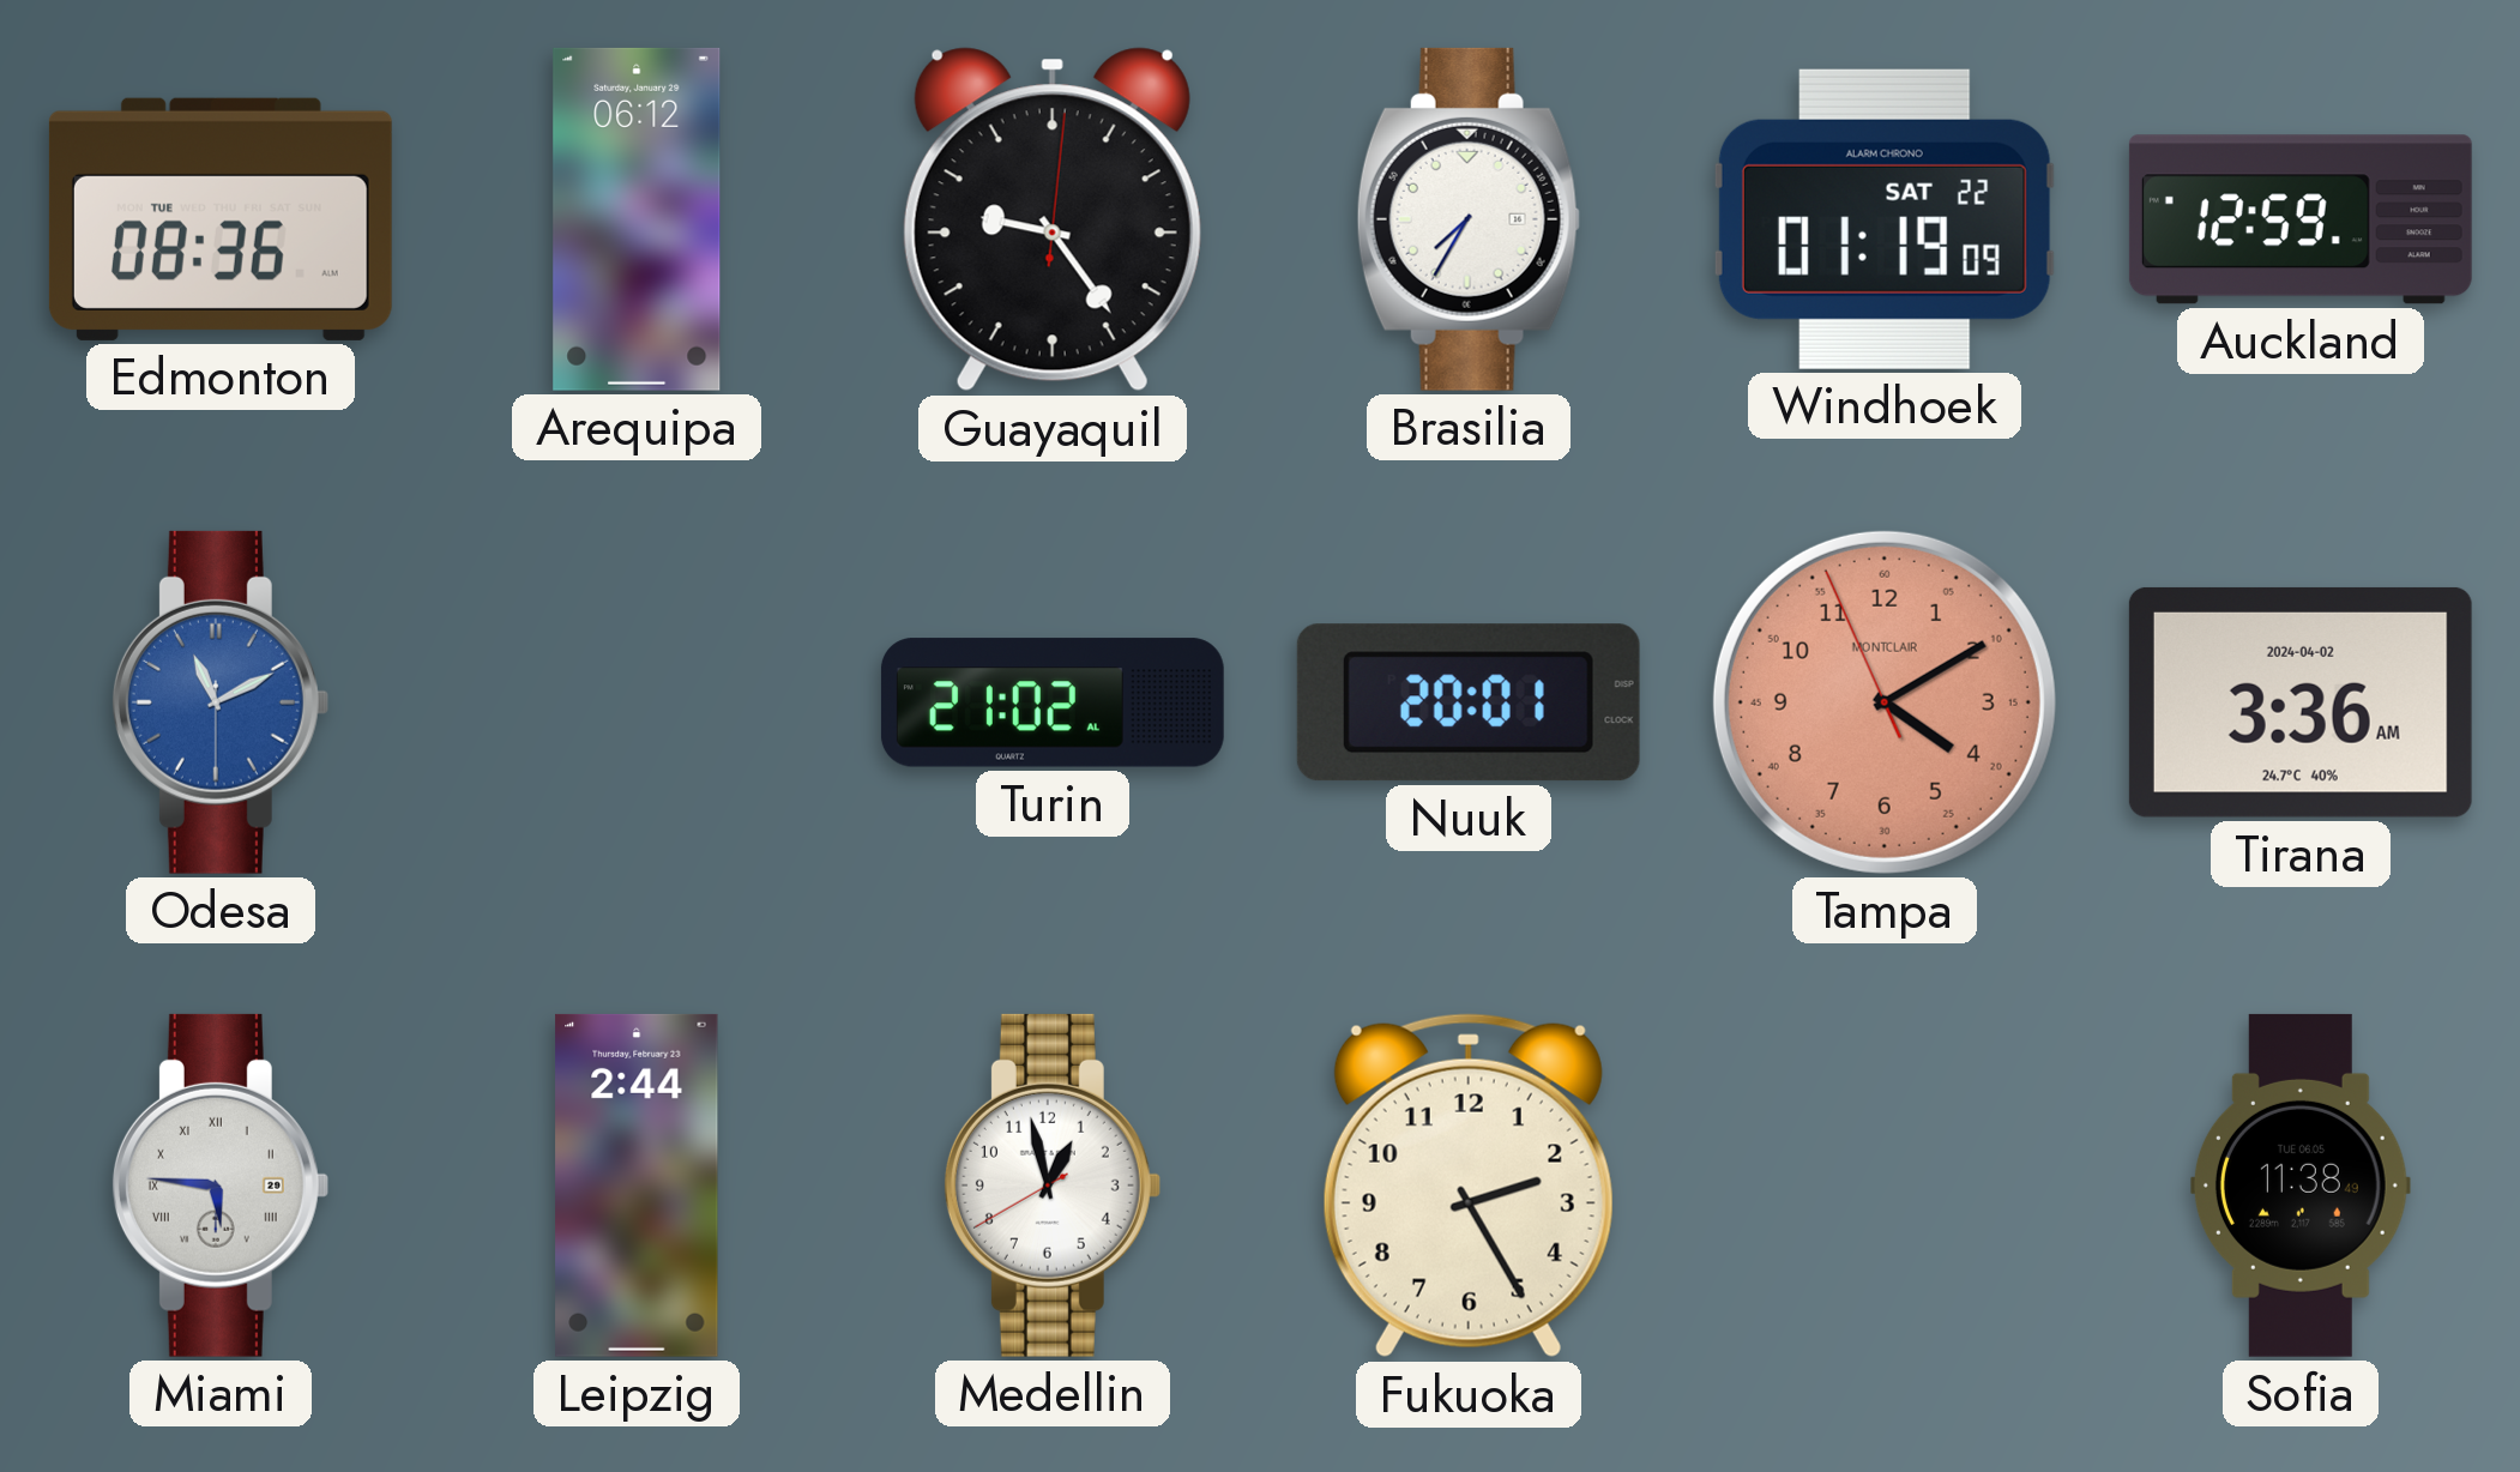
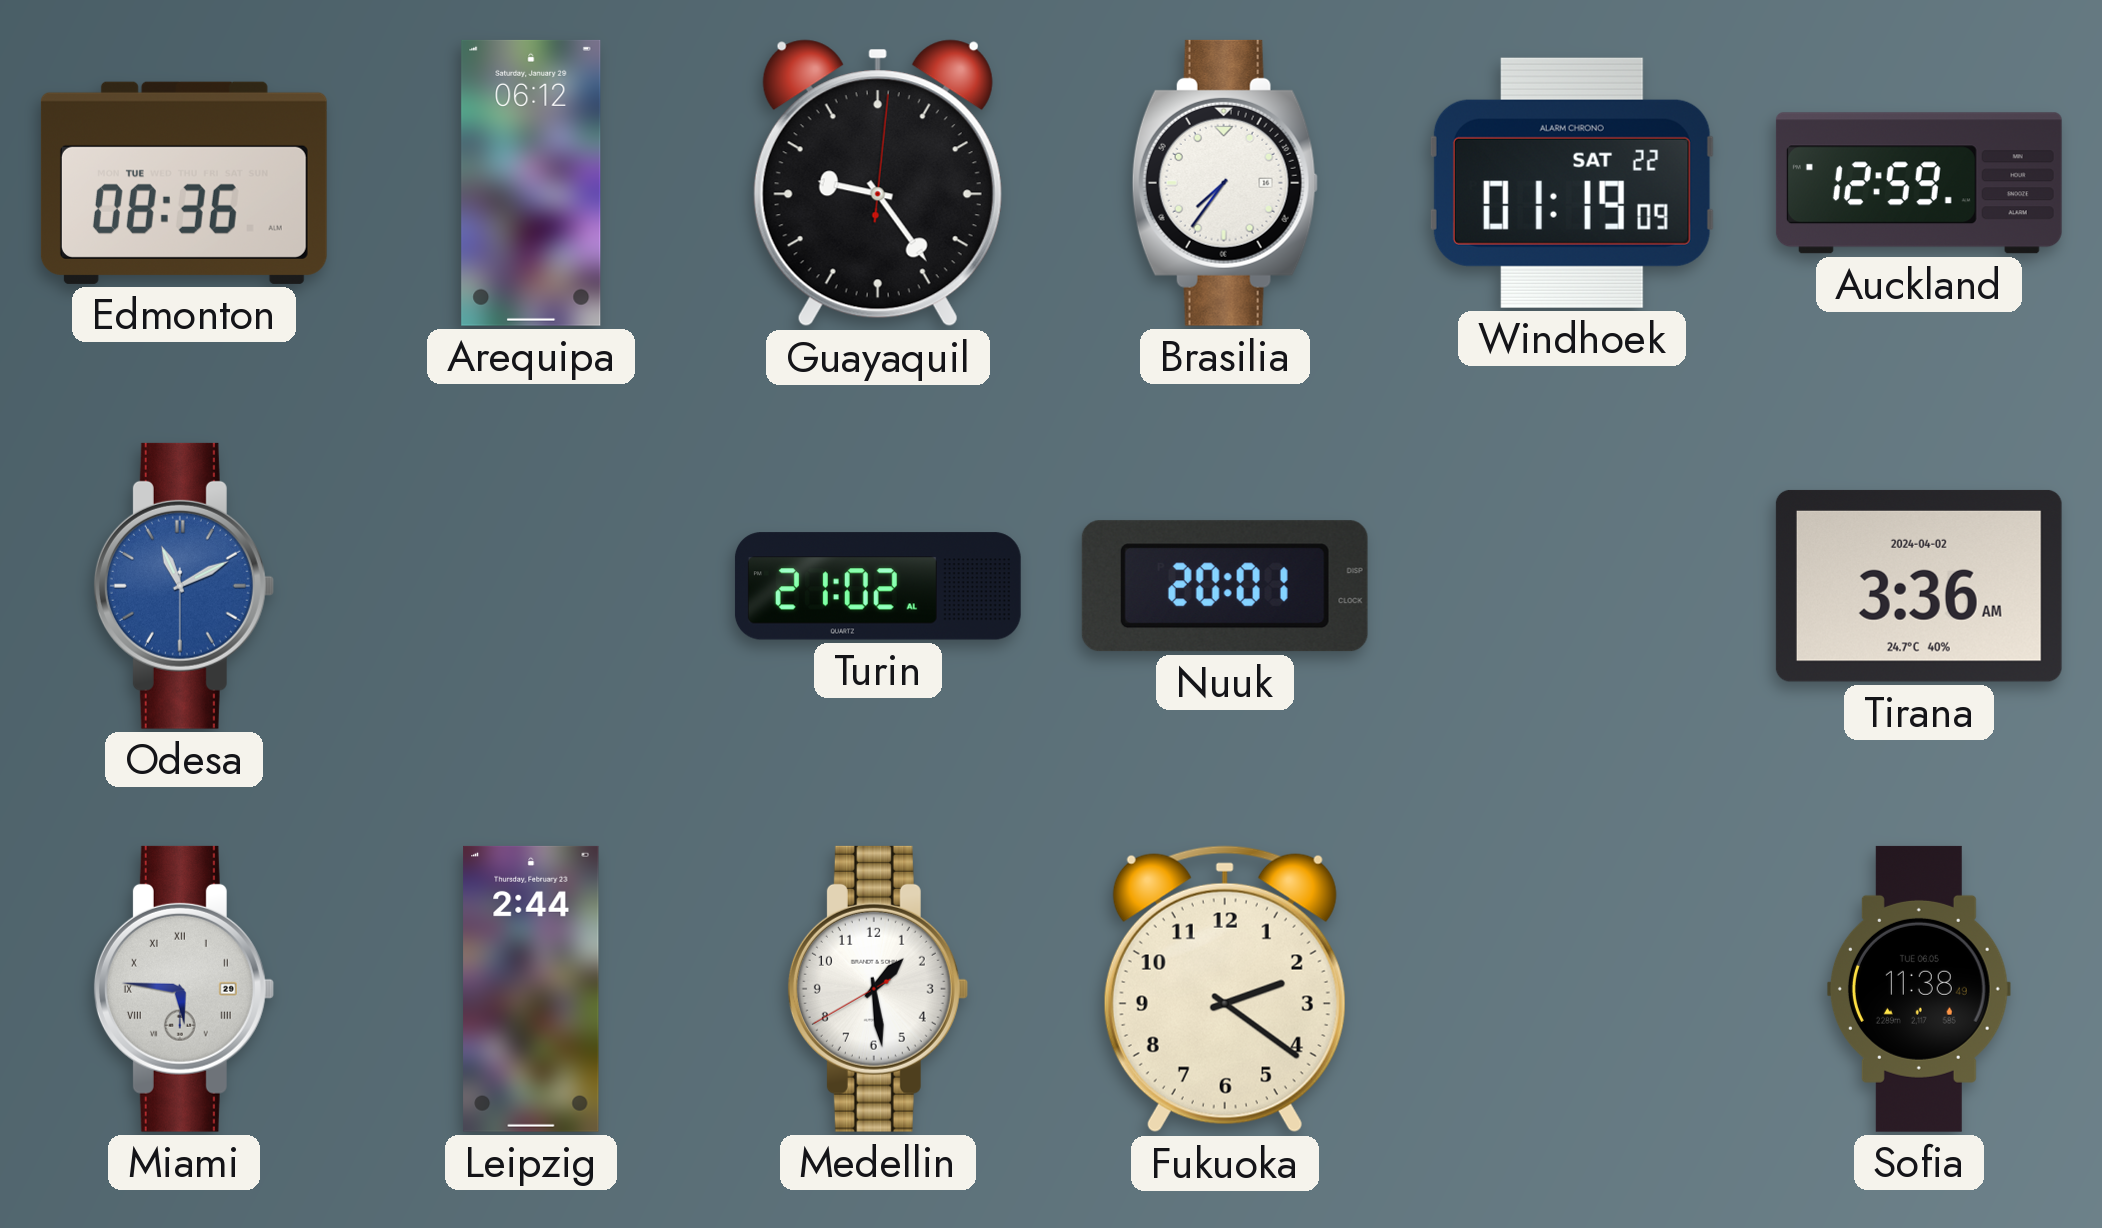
Brasilia: 7:35 -> 7:36 (1225, 183)
Tampa: 4:09 -> none (1885, 702)
Medellin: 12:57 -> 1:28 (877, 989)
Fukuoka: 2:25 -> 2:21 (1225, 989)
